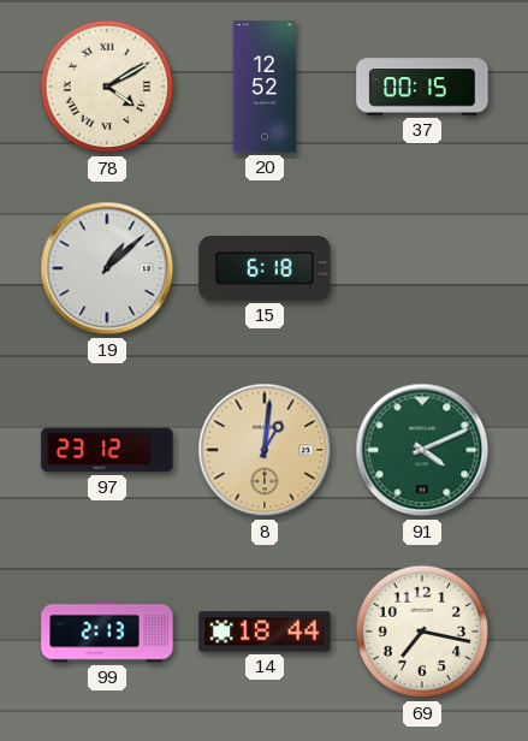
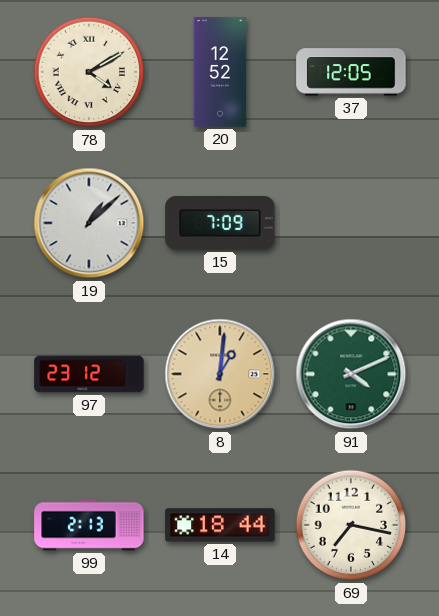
37: 00:15 -> 12:05 (351, 72)
15: 6:18 -> 7:09 (220, 224)
